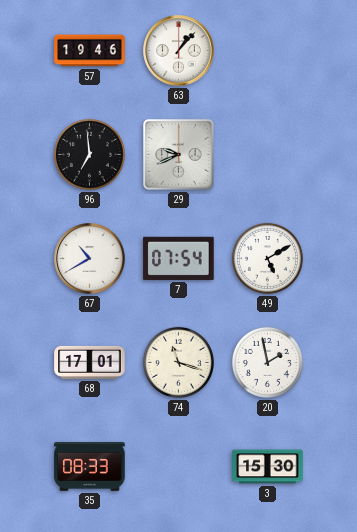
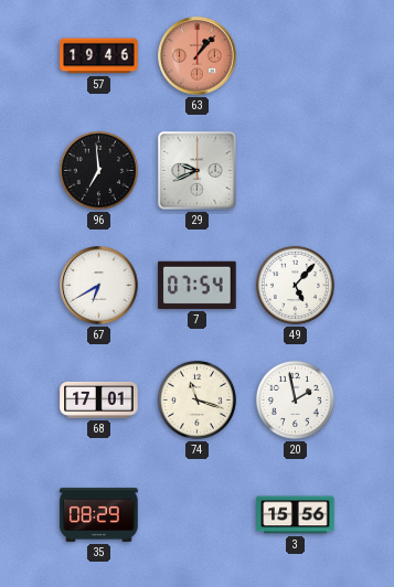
63 dial: white -> salmon (198, 56)
67: 10:40 -> 6:40 (99, 286)
49: 5:10 -> 5:07 (295, 285)
35: 08:33 -> 08:29 (99, 514)
3: 15:30 -> 15:56 (296, 515)
